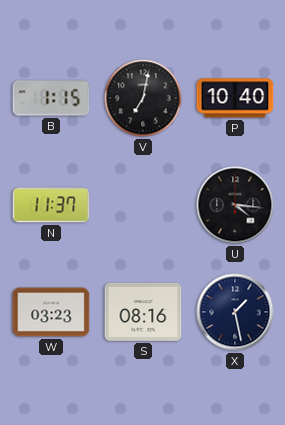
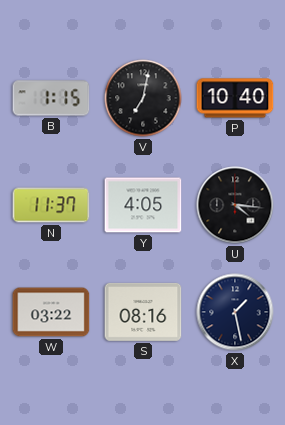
Y: none -> 4:05 (143, 205)
W: 03:23 -> 03:22 (51, 312)
